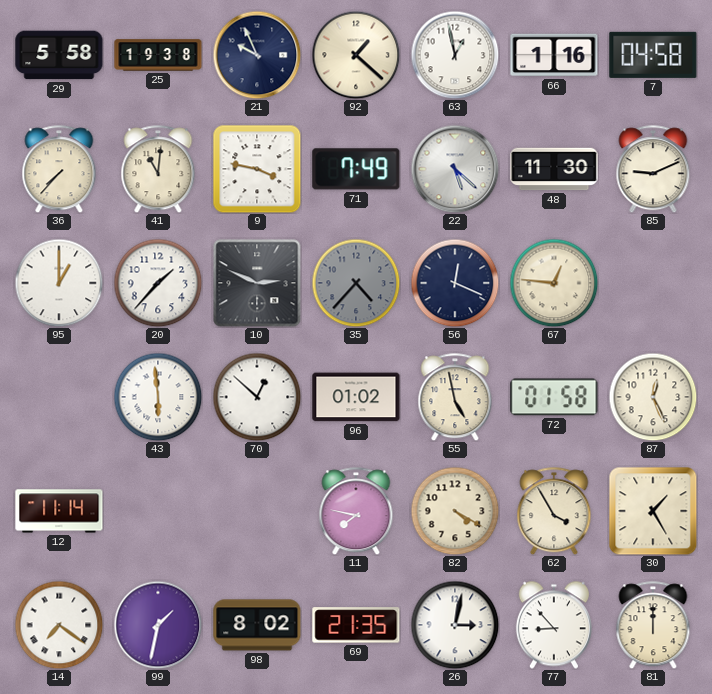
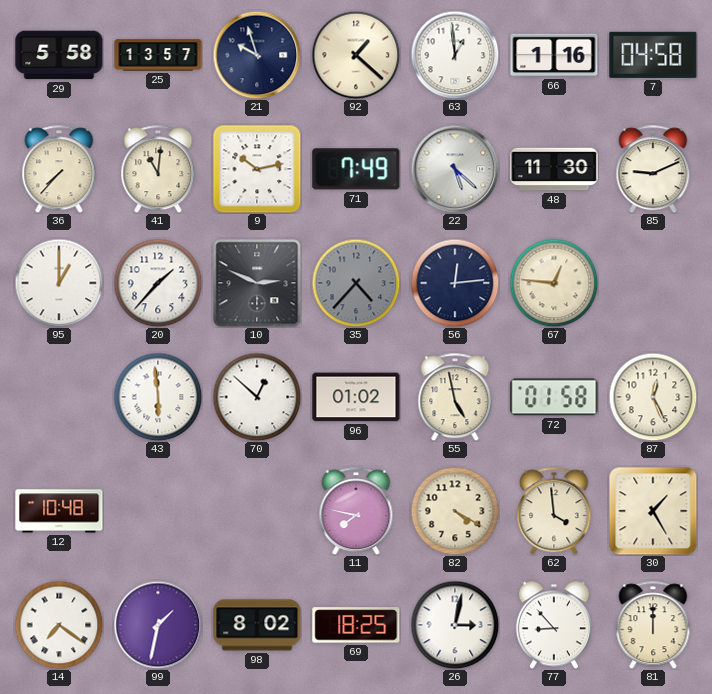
25: 19:38 -> 13:57 (158, 55)
21: 9:56 -> 9:57 (257, 55)
63: 12:58 -> 12:59 (455, 55)
9: 3:47 -> 10:13 (257, 169)
56: 12:19 -> 12:14 (455, 283)
12: 11:14 -> 10:48 (59, 511)
62: 3:55 -> 3:59 (554, 511)
69: 21:35 -> 18:25 (356, 625)
